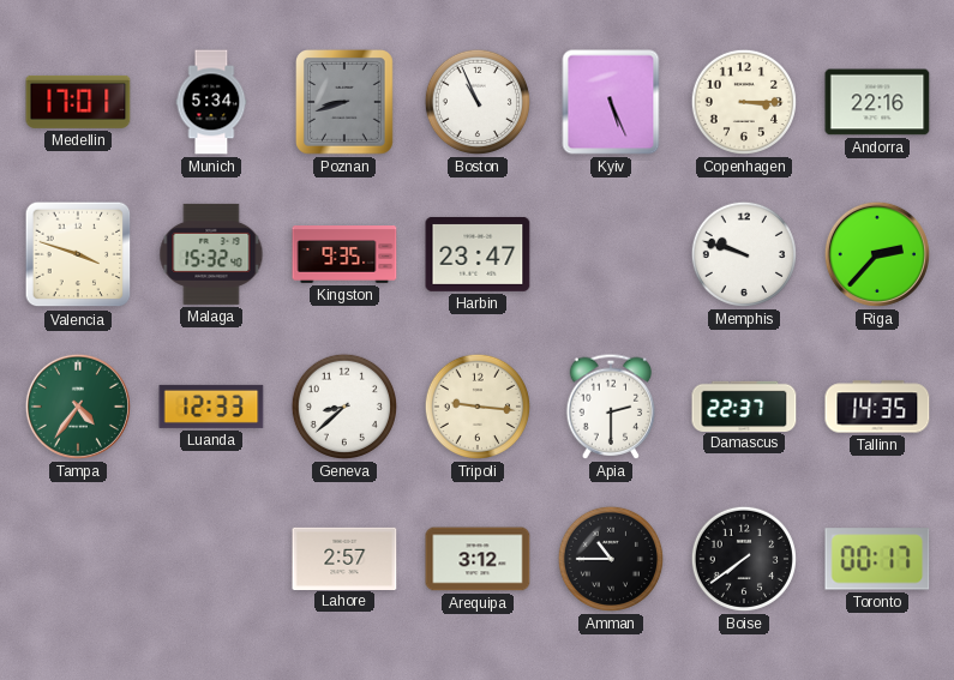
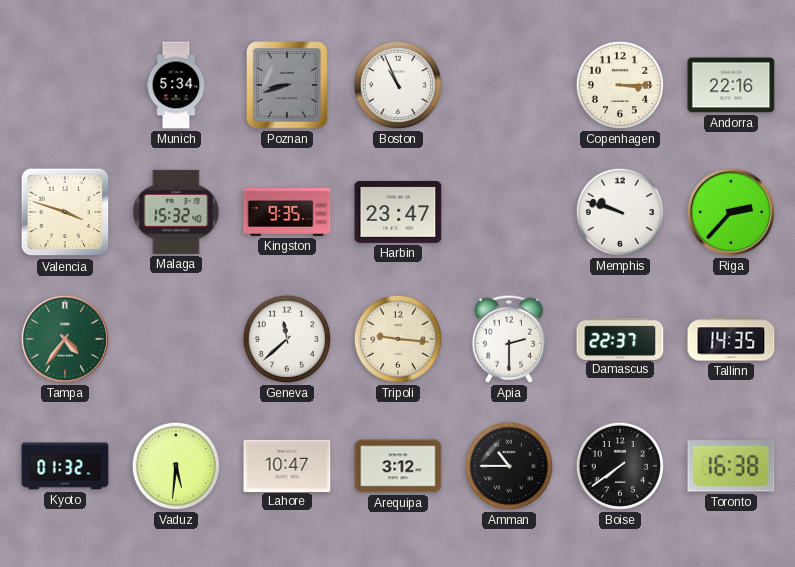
Medellin: 17:01 -> none (78, 102)
Kyiv: 5:26 -> none (611, 102)
Luanda: 12:33 -> none (211, 407)
Geneva: 8:38 -> 11:38 (287, 339)
Kyoto: none -> 01:32 (65, 466)
Vaduz: none -> 5:31 (176, 466)
Lahore: 2:57 -> 10:47 (287, 465)
Toronto: 00:17 -> 16:38 (731, 466)
